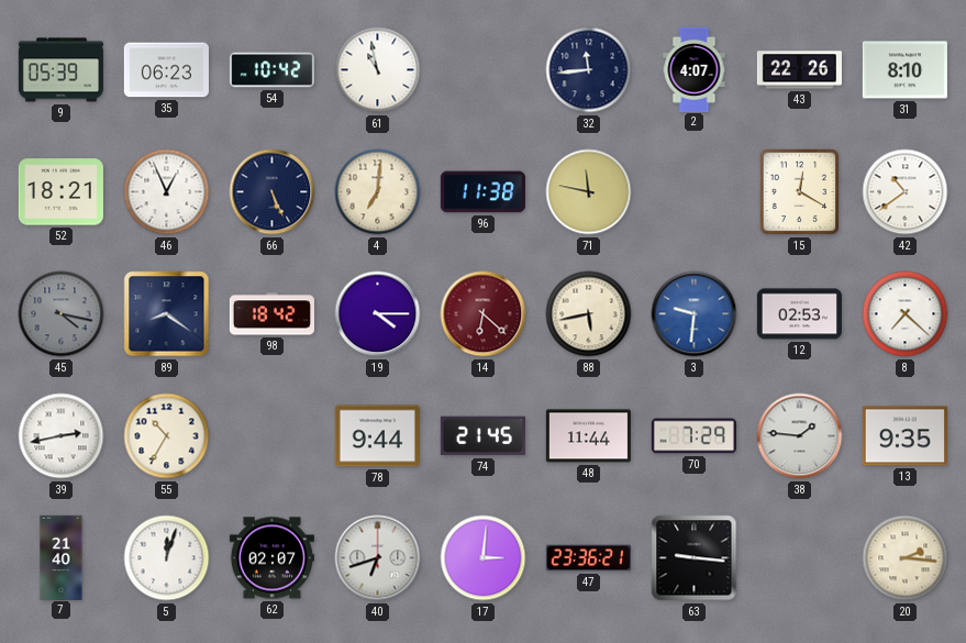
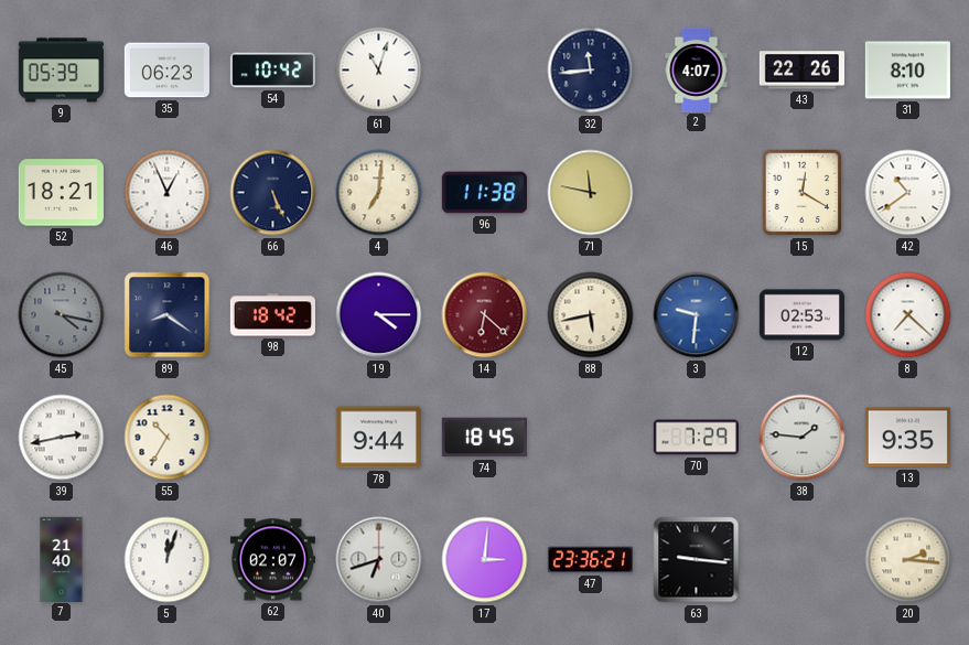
61: 10:58 -> 11:03 (379, 71)
74: 21:45 -> 18:45 (484, 438)
48: 11:44 -> none (588, 436)
